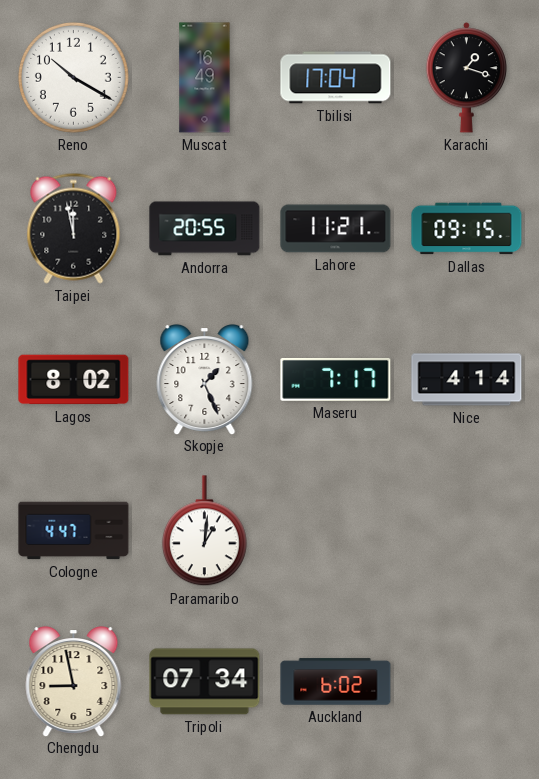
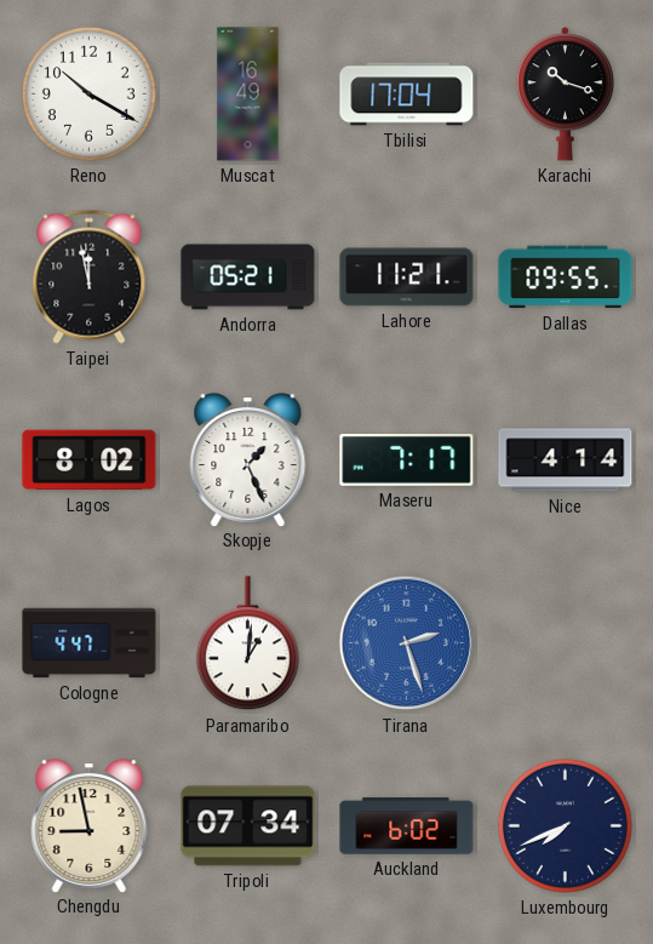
Karachi: 1:18 -> 10:18 (565, 95)
Andorra: 20:55 -> 05:21 (248, 278)
Dallas: 09:15 -> 09:55 (566, 278)
Tirana: none -> 2:27 (407, 643)
Luxembourg: none -> 7:41 (565, 825)
